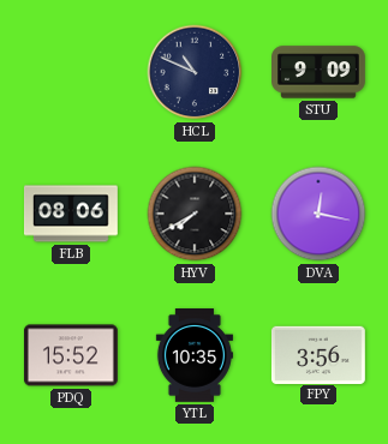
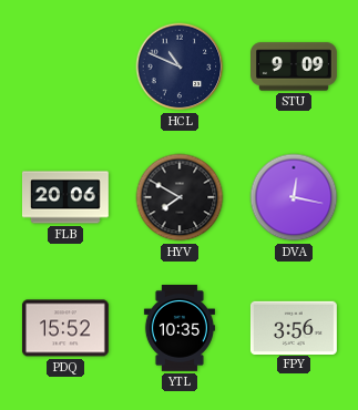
FLB: 08:06 -> 20:06 (67, 197)
HYV: 7:40 -> 7:50 (180, 197)
